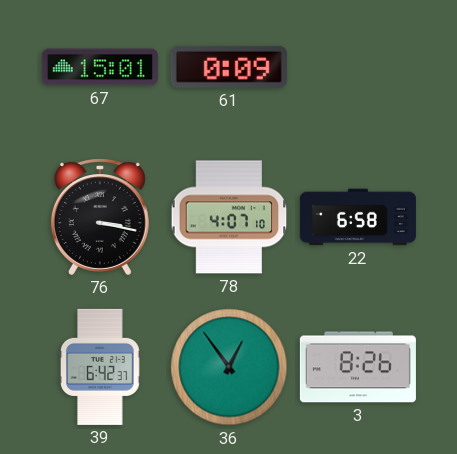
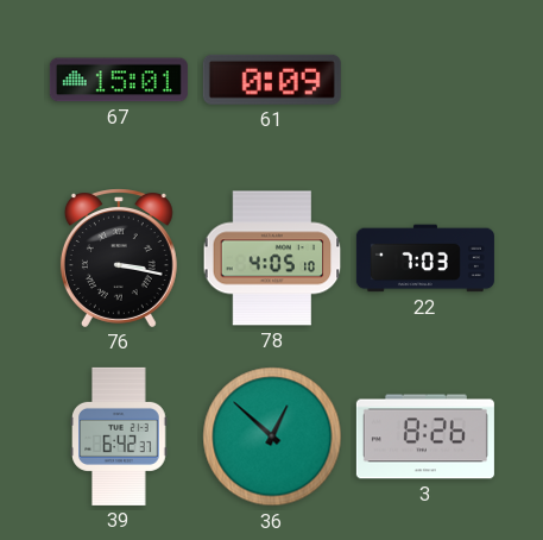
78: 4:07 -> 4:05 (272, 258)
22: 6:58 -> 7:03 (425, 258)
36: 12:54 -> 12:52 (272, 437)
